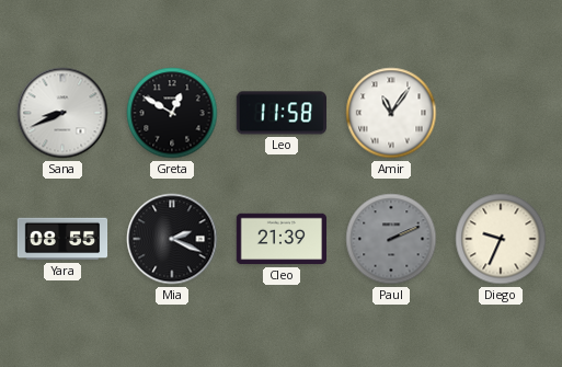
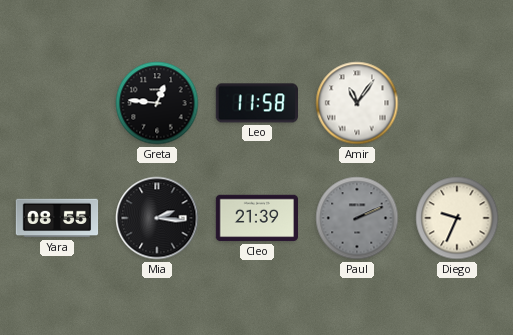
Sana: 8:41 -> none (62, 113)
Greta: 12:50 -> 12:46 (157, 103)
Mia: 2:19 -> 2:16 (157, 218)
